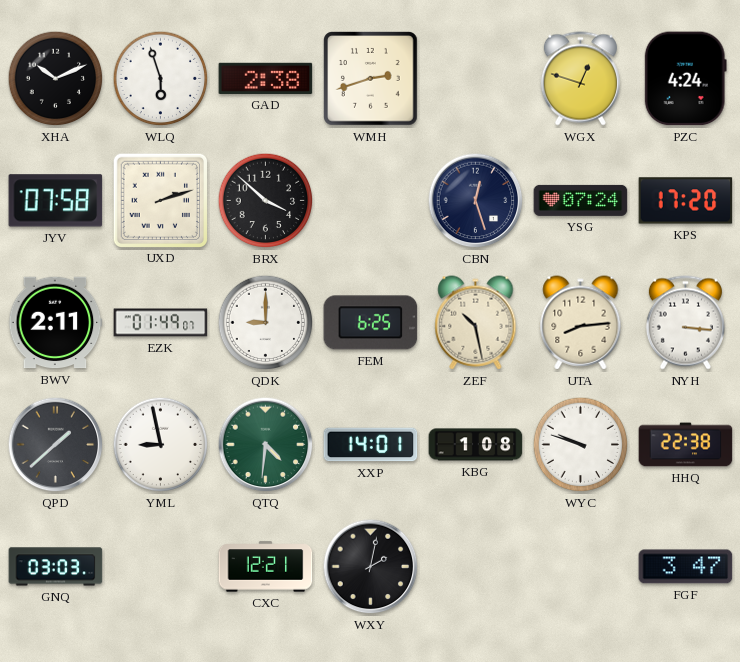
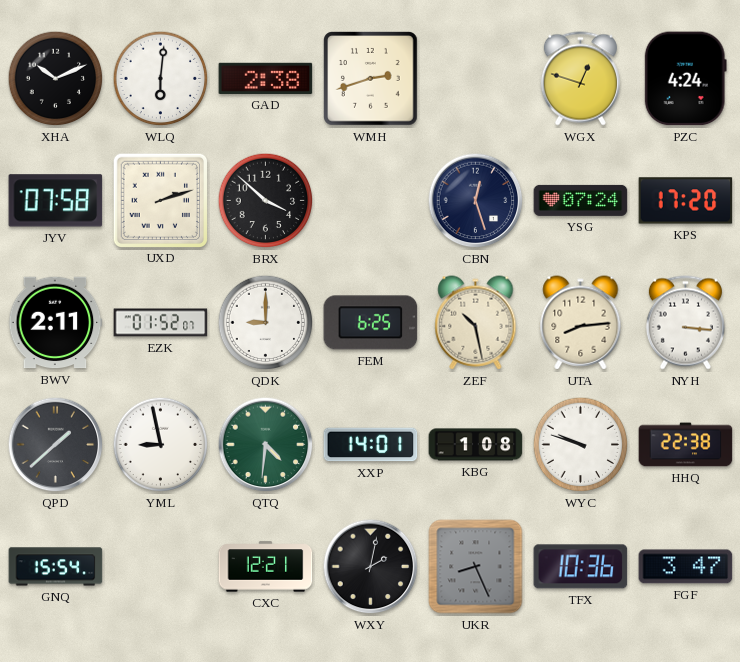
WLQ: 5:57 -> 6:01 (161, 79)
EZK: 01:49 -> 01:52 (161, 323)
GNQ: 03:03 -> 15:54 (56, 567)
UKR: none -> 8:26 (476, 567)
TFX: none -> 10:36 (581, 567)
